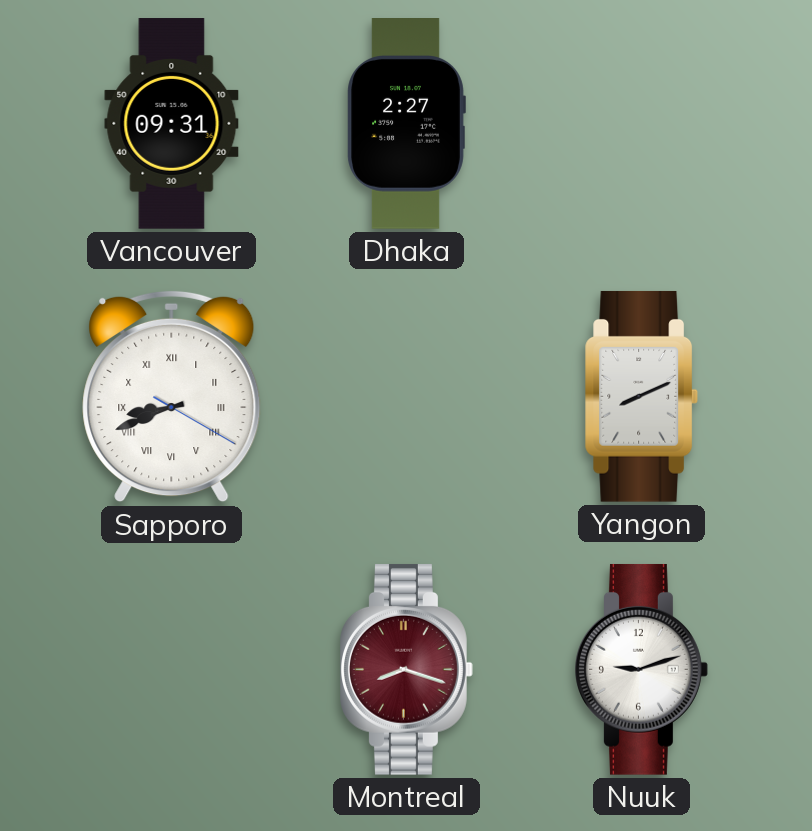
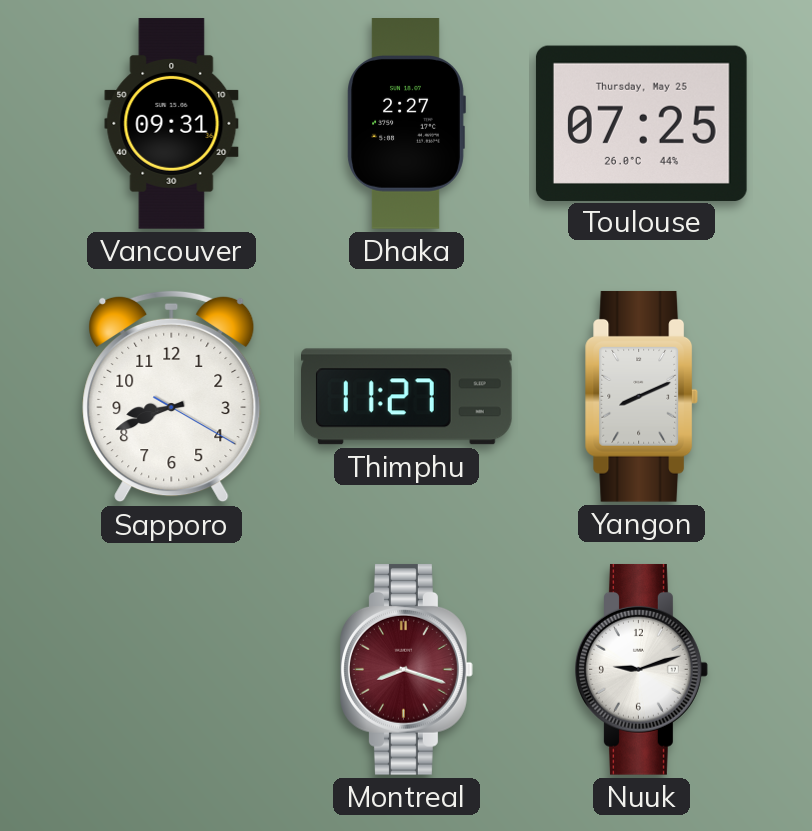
Toulouse: none -> 07:25 (641, 123)
Sapporo numerals: Roman -> Arabic (172, 397)
Thimphu: none -> 11:27 (407, 397)
